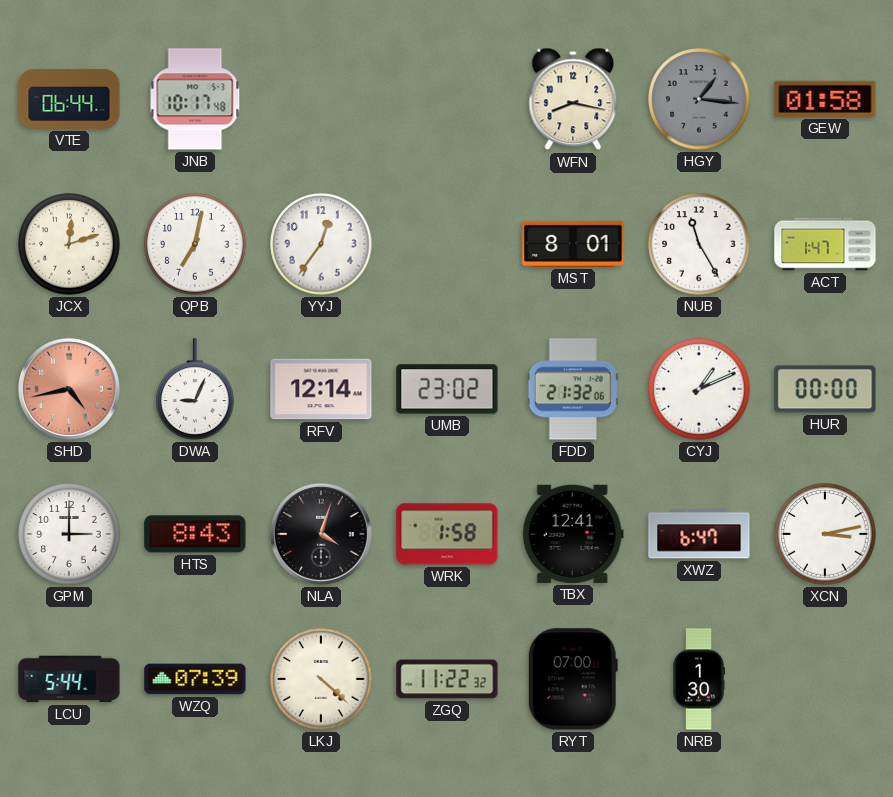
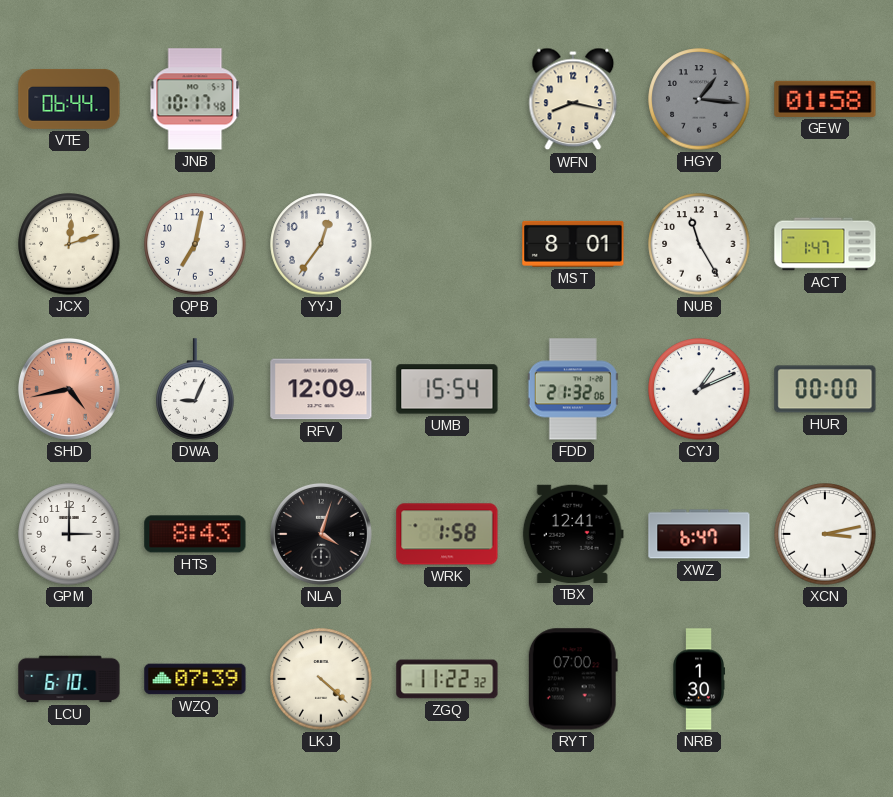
RFV: 12:14 -> 12:09 (321, 389)
UMB: 23:02 -> 15:54 (447, 389)
LCU: 5:44 -> 6:10 (69, 679)
